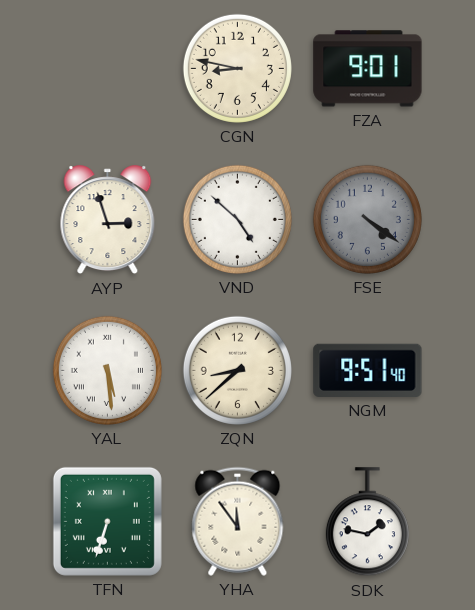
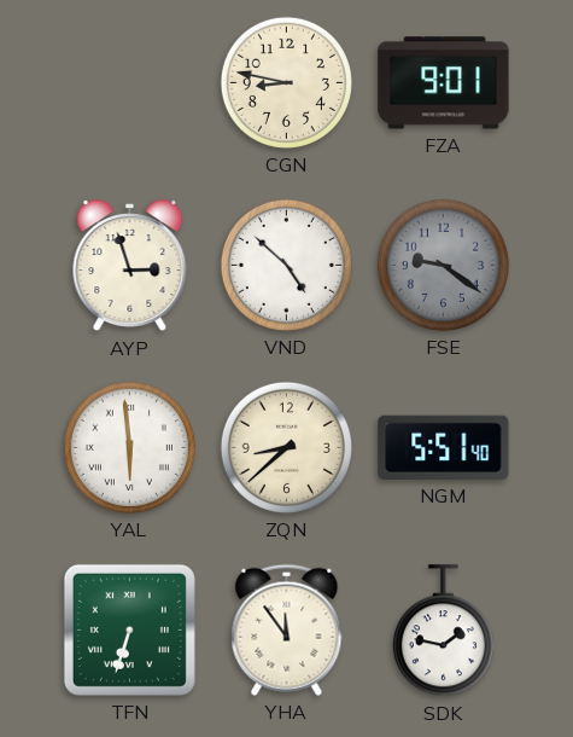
FSE: 4:21 -> 9:21 (443, 265)
YAL: 5:29 -> 5:59 (129, 447)
NGM: 9:51 -> 5:51 (444, 447)
